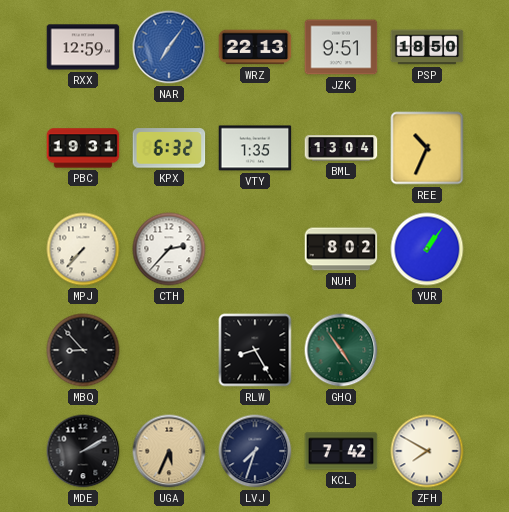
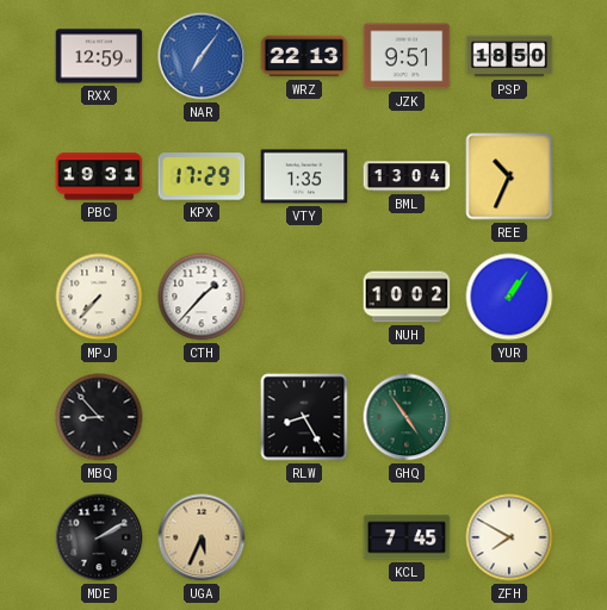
KPX: 6:32 -> 17:29 (202, 176)
CTH: 2:37 -> 1:37 (202, 297)
NUH: 8:02 -> 10:02 (407, 297)
LVJ: 7:33 -> none (255, 451)
KCL: 7:42 -> 7:45 (407, 537)
